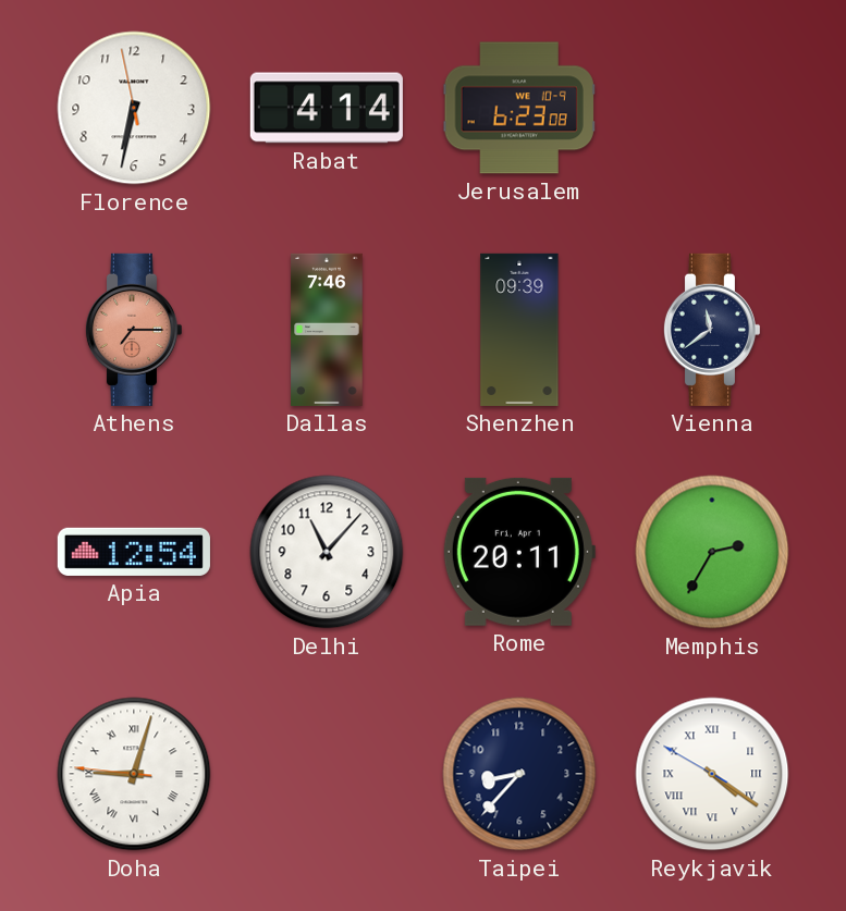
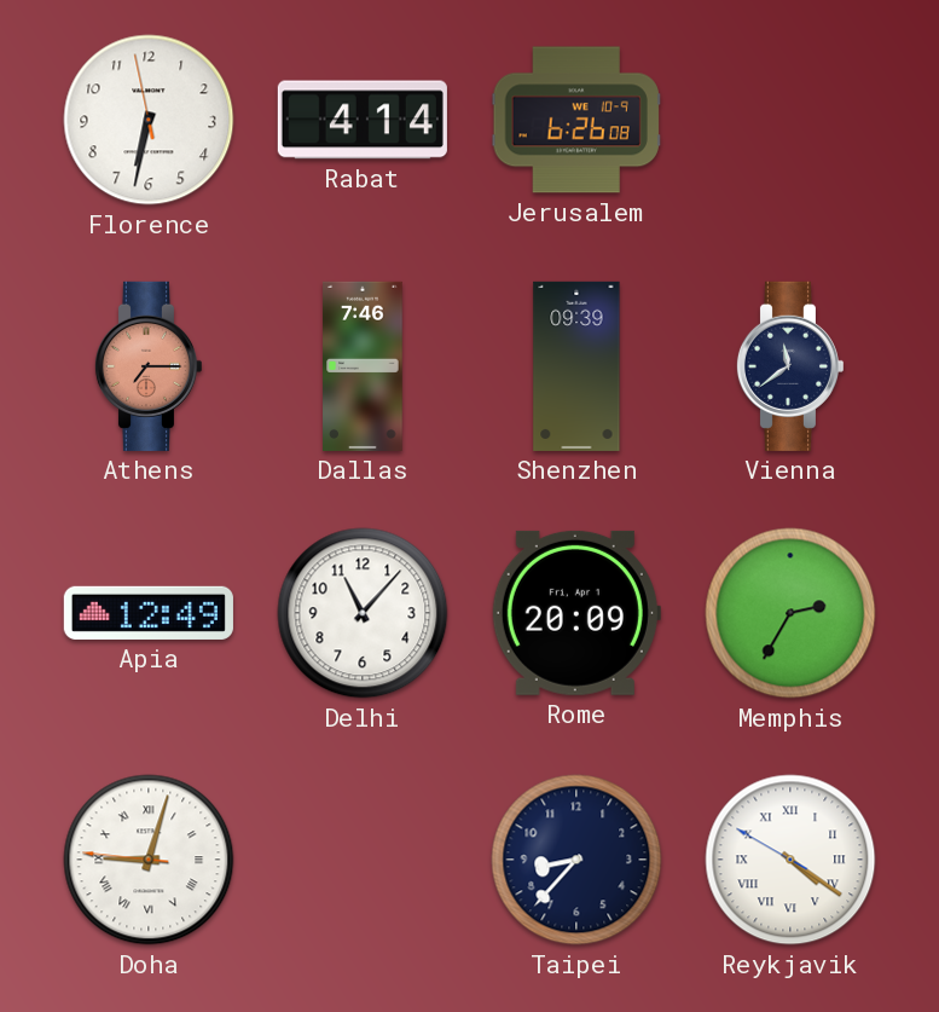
Jerusalem: 6:23 -> 6:26 (576, 120)
Apia: 12:54 -> 12:49 (149, 613)
Rome: 20:11 -> 20:09 (575, 613)
